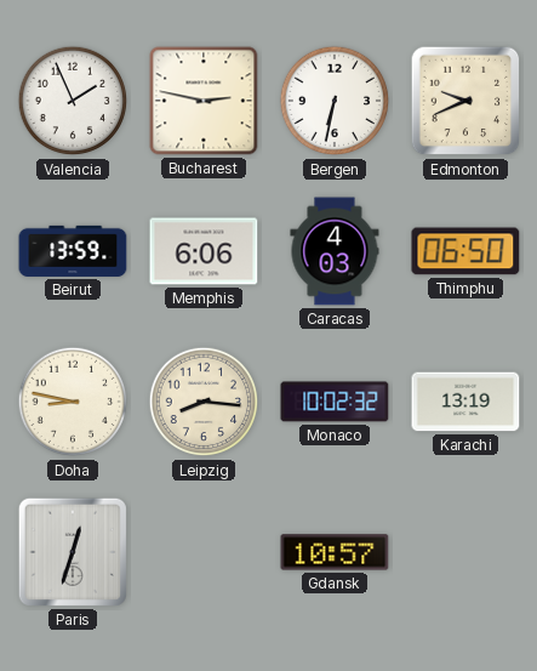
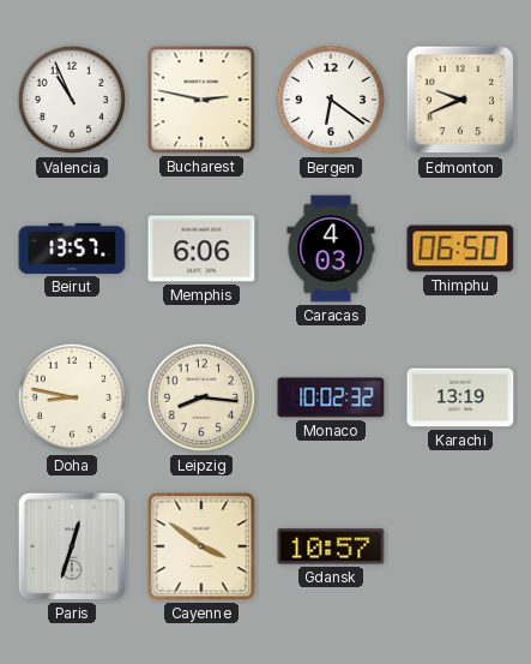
Valencia: 1:56 -> 10:56 (72, 100)
Bergen: 6:32 -> 6:21 (331, 100)
Beirut: 13:59 -> 13:57 (72, 249)
Cayenne: none -> 3:51 (201, 546)
